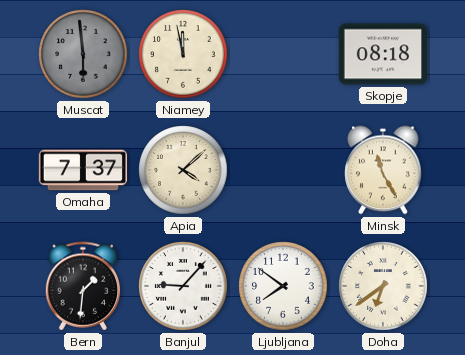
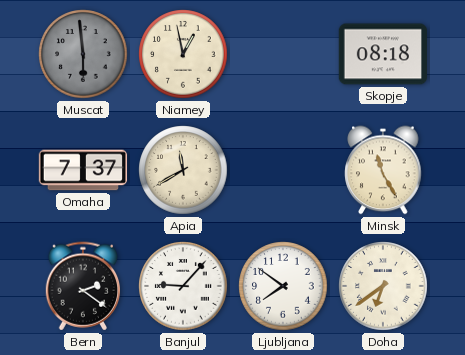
Niamey: 11:58 -> 12:58 (183, 54)
Apia: 4:08 -> 11:40 (183, 170)
Bern: 1:31 -> 2:21 (82, 286)
